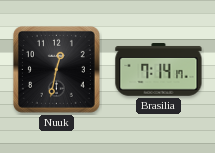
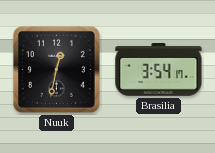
Brasilia: 7:14 -> 3:54 (159, 70)
